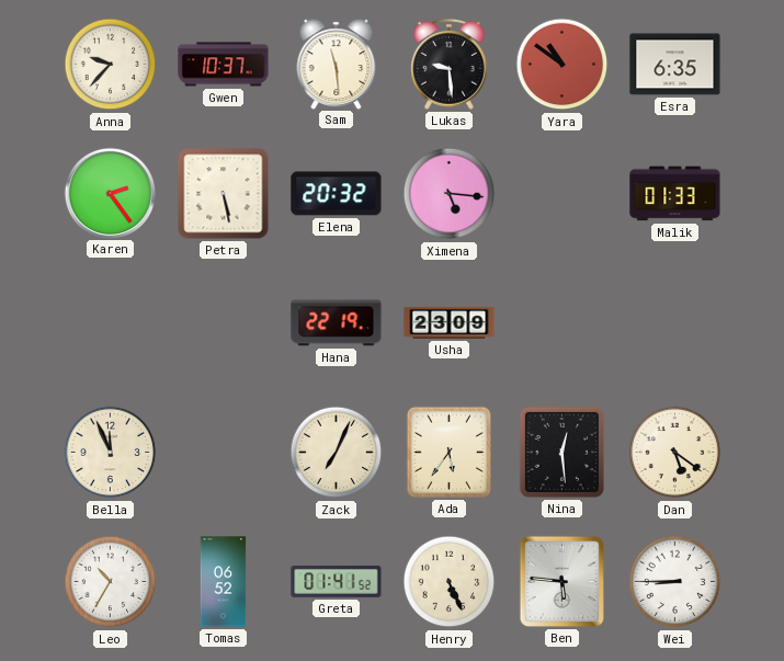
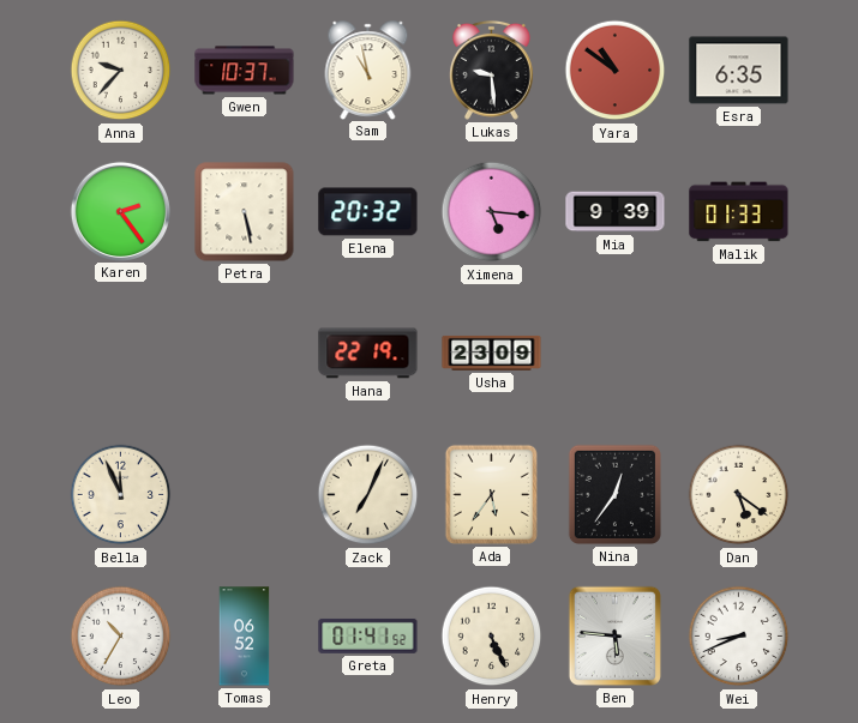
Sam: 11:29 -> 10:58 (368, 70)
Mia: none -> 9:39 (616, 212)
Nina: 12:29 -> 12:36 (614, 494)
Wei: 8:45 -> 8:41 (739, 637)
